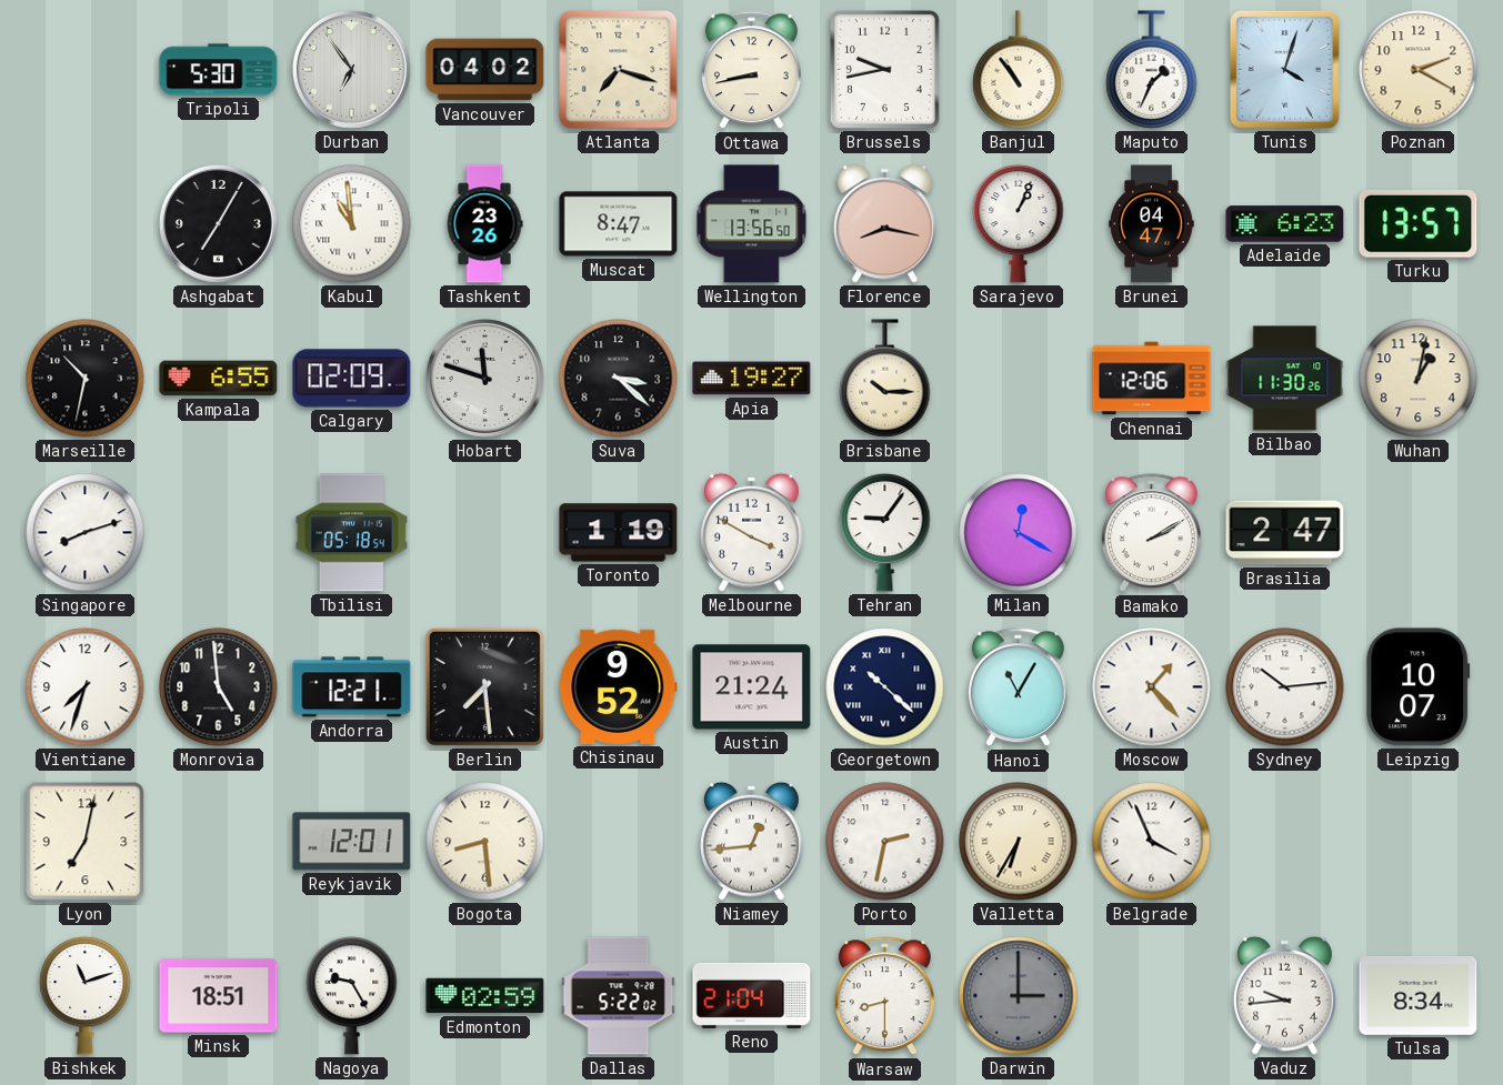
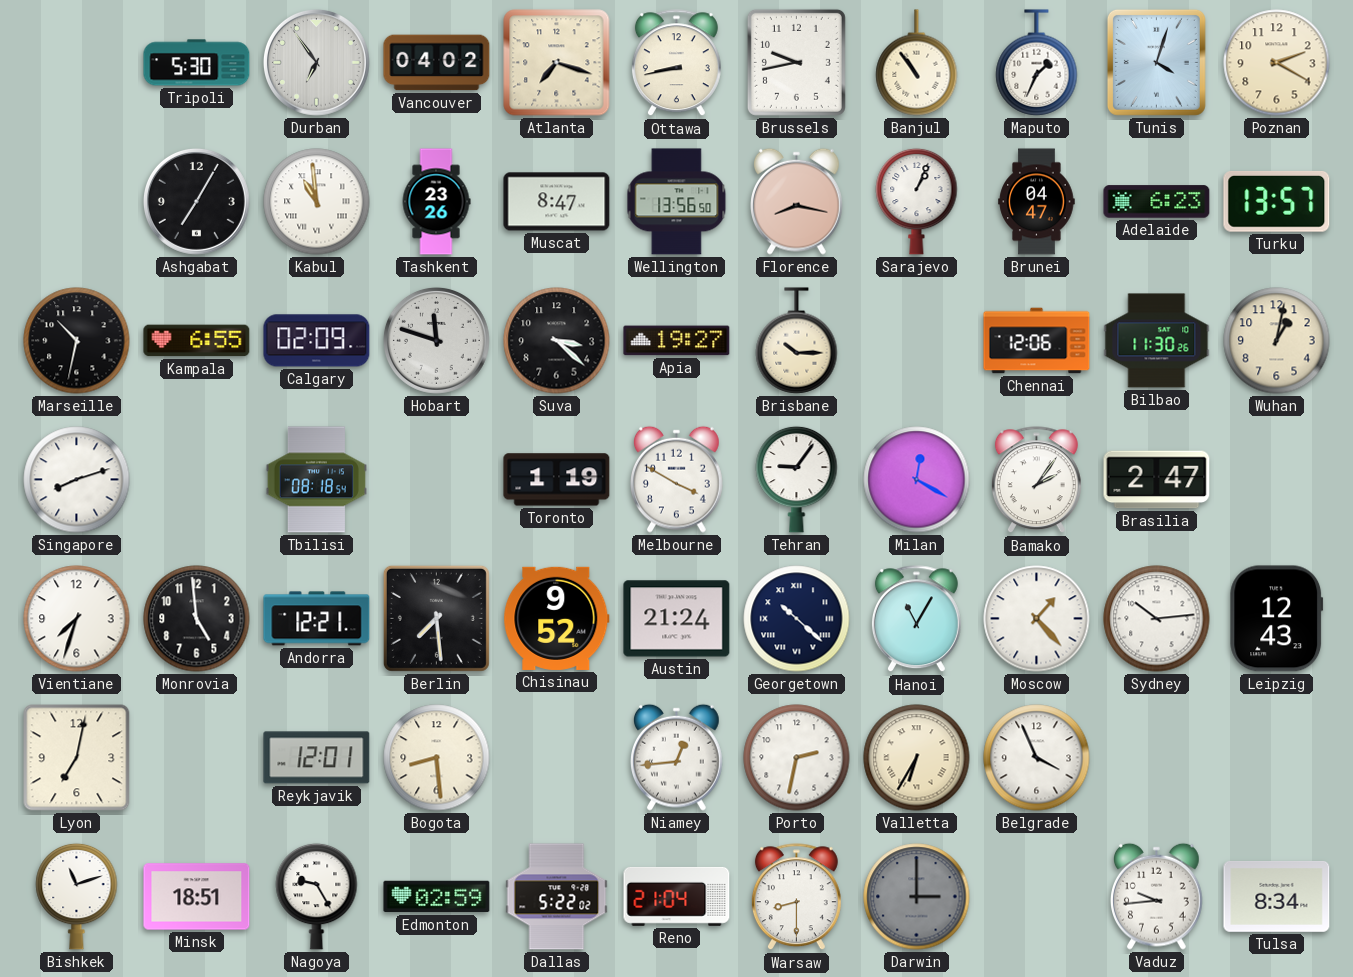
Tbilisi: 05:18 -> 08:18 (316, 480)
Bamako: 2:10 -> 2:06 (1036, 480)
Leipzig: 10:07 -> 12:43 (1277, 619)
